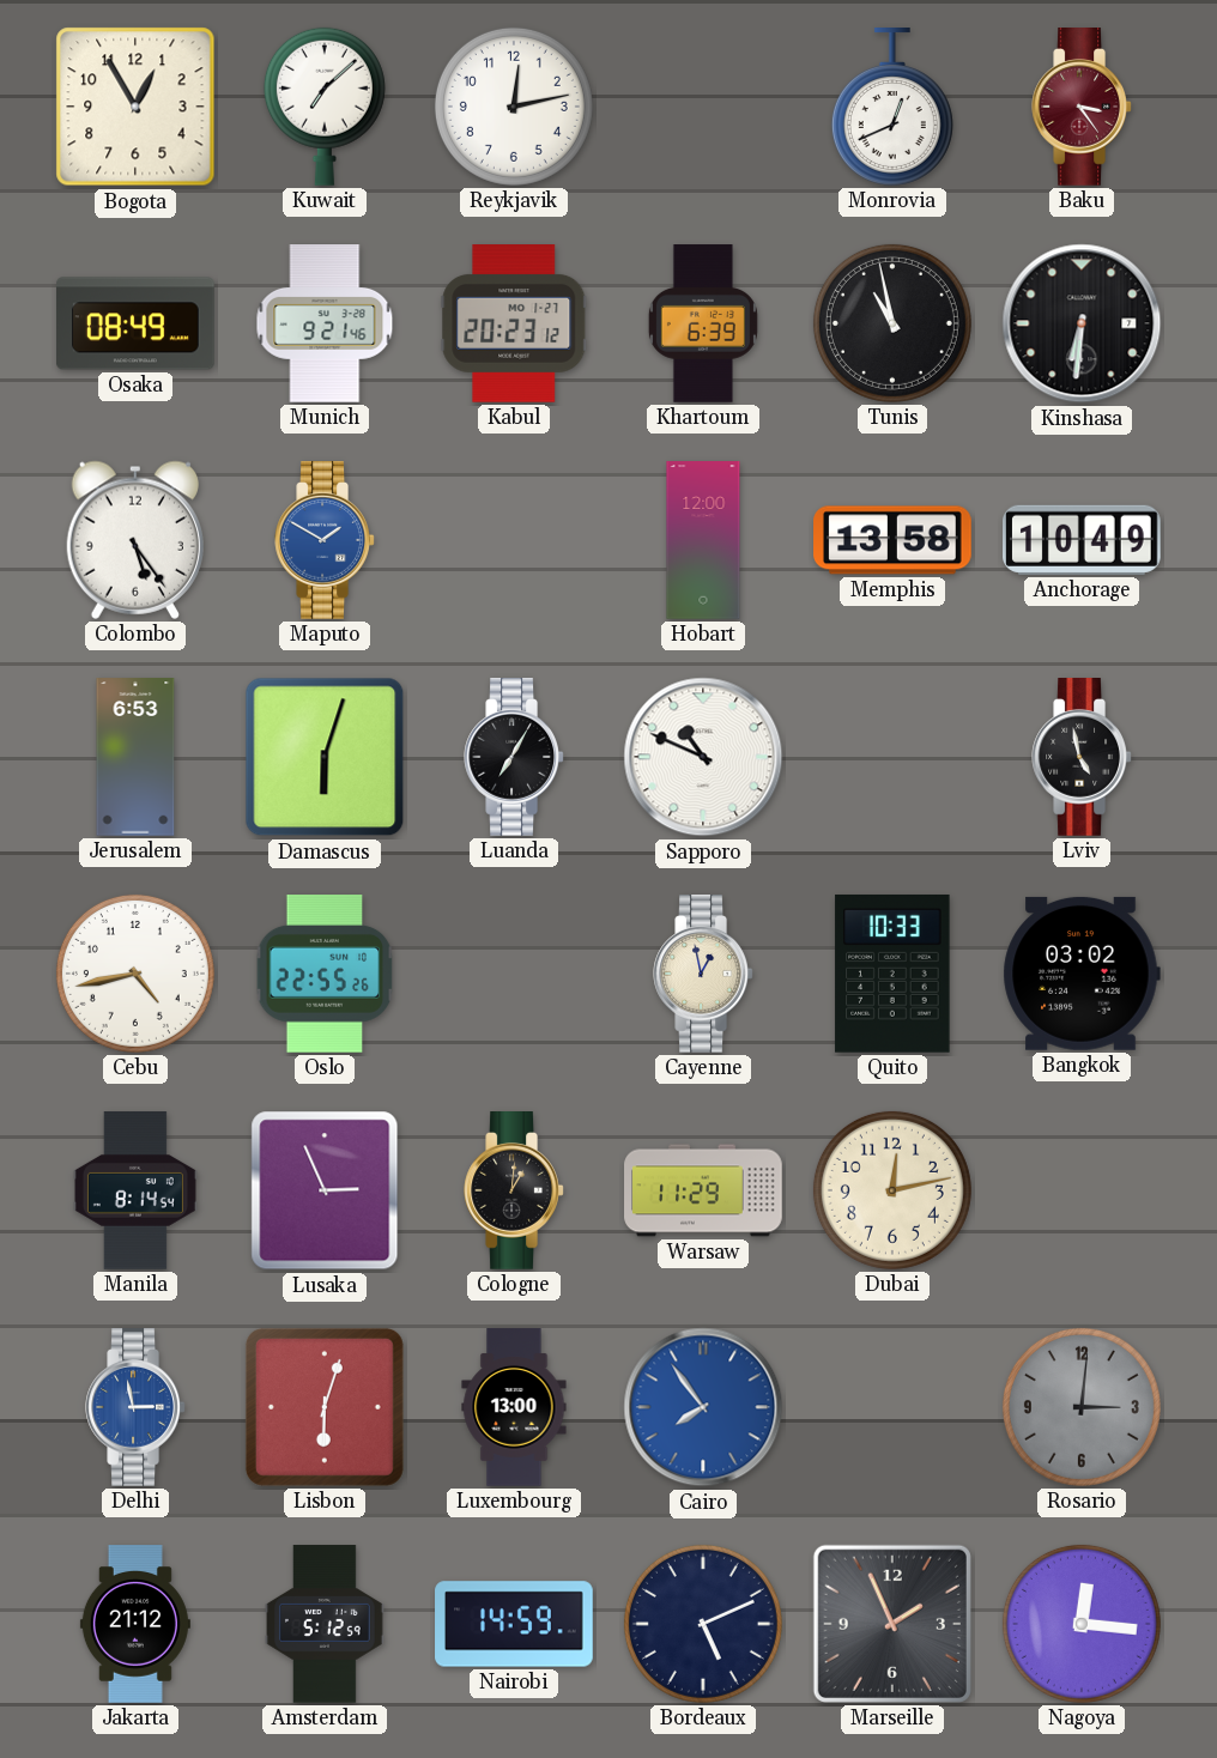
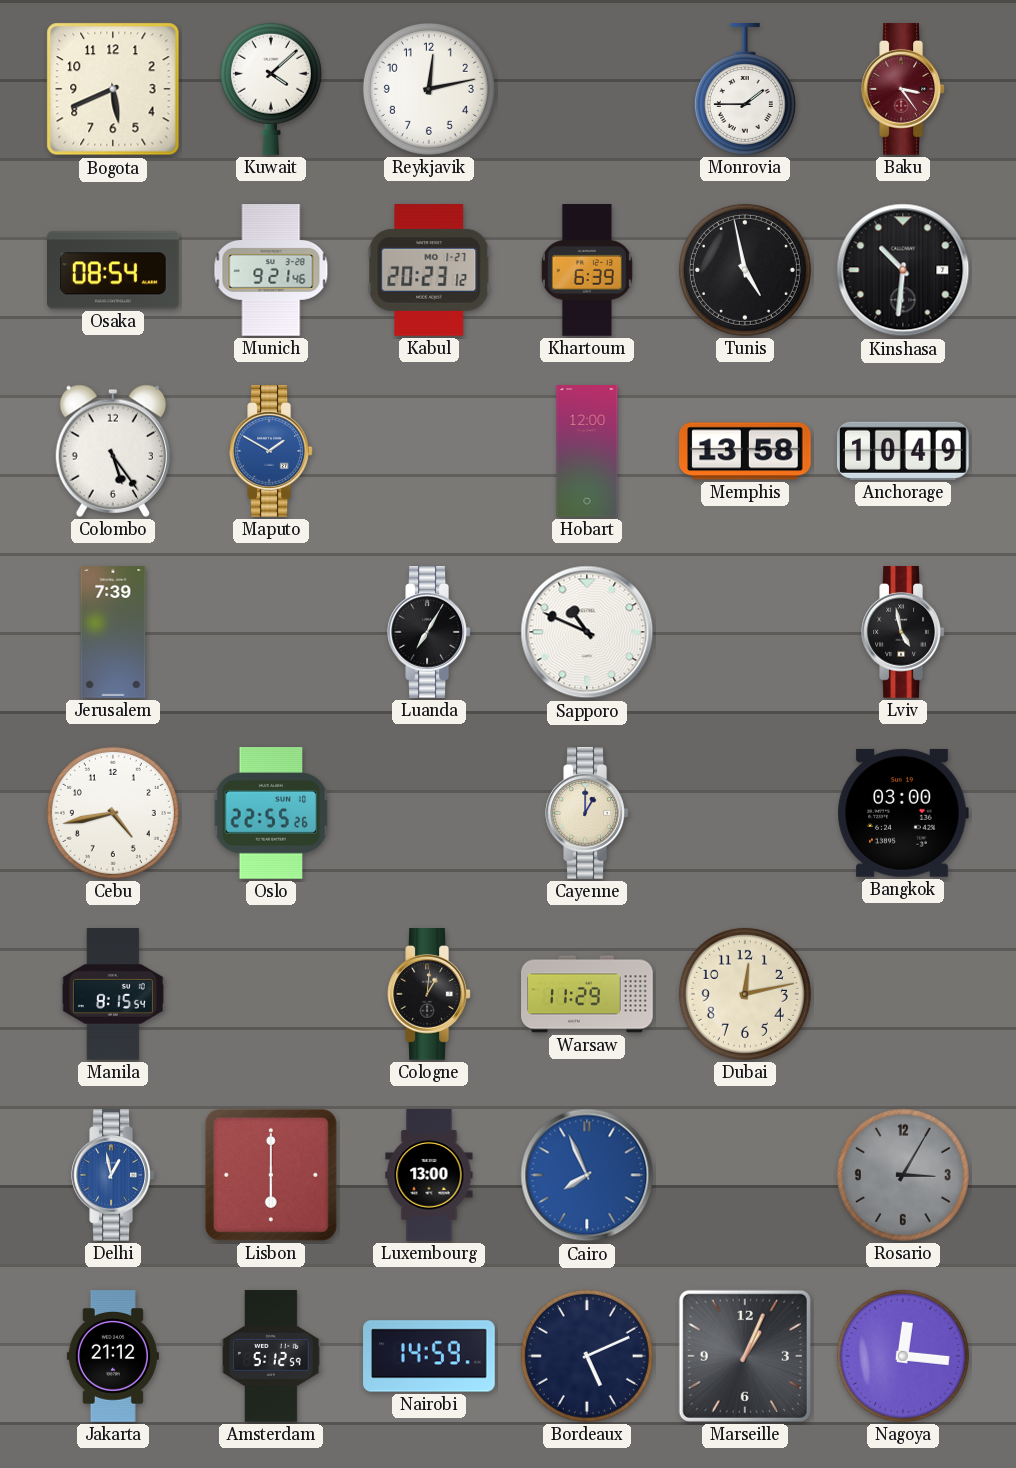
Bogota: 12:55 -> 5:41 (113, 89)
Kuwait: 7:08 -> 4:08 (271, 89)
Monrovia: 12:41 -> 1:45 (745, 90)
Osaka: 08:49 -> 08:54 (114, 270)
Tunis: 10:58 -> 4:58 (745, 270)
Kinshasa: 6:31 -> 10:31 (903, 270)
Jerusalem: 6:53 -> 7:39 (113, 632)
Damascus: 6:03 -> none (325, 757)
Cayenne: 12:58 -> 1:00 (587, 814)
Quito: 10:33 -> none (892, 974)
Bangkok: 03:02 -> 03:00 (903, 813)
Manila: 8:14 -> 8:15 (113, 994)
Lusaka: 2:56 -> none (325, 1190)
Delhi: 2:58 -> 12:58 (113, 1176)
Lisbon: 6:03 -> 6:00 (271, 1175)
Cairo: 7:54 -> 7:56 (587, 1175)
Rosario: 3:01 -> 3:05 (903, 1175)
Marseille: 1:56 -> 1:04 (745, 1356)
